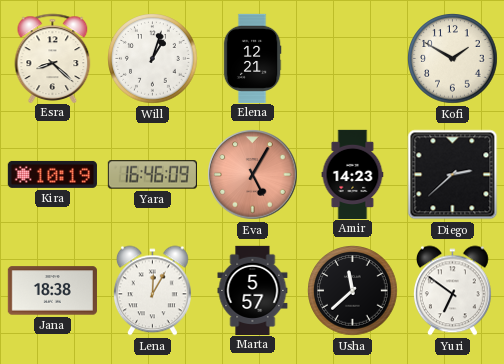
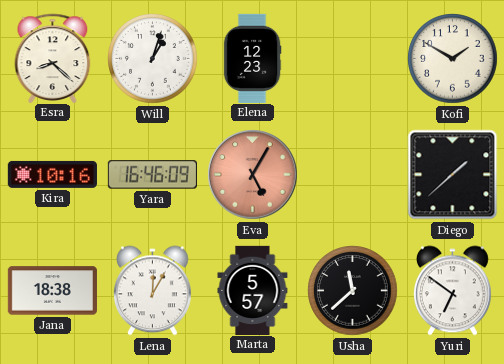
Elena: 12:21 -> 12:23 (252, 58)
Kira: 10:19 -> 10:16 (52, 174)
Amir: 14:23 -> none (353, 174)
Diego: 2:38 -> 1:38 (453, 175)
